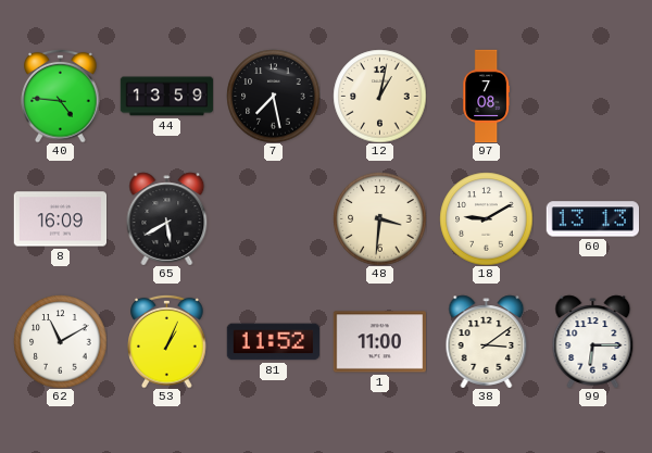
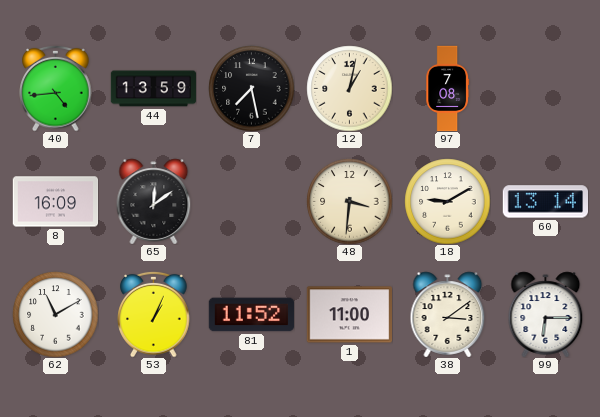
40: 4:46 -> 4:44 (56, 88)
65: 5:40 -> 12:09 (154, 201)
60: 13:13 -> 13:14 (545, 202)
